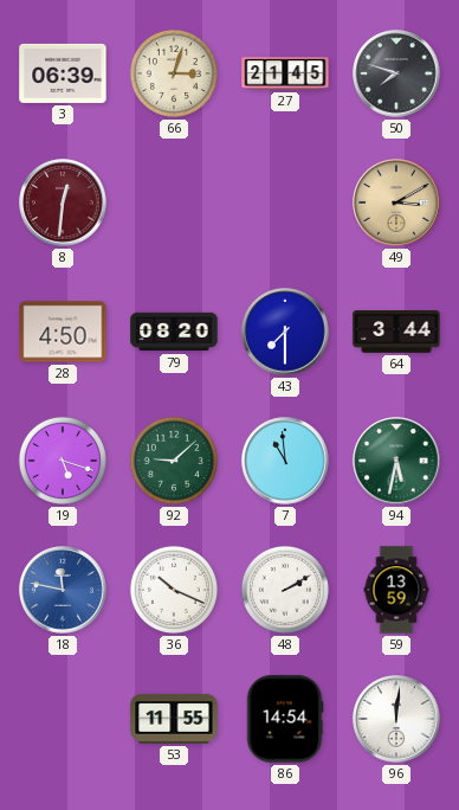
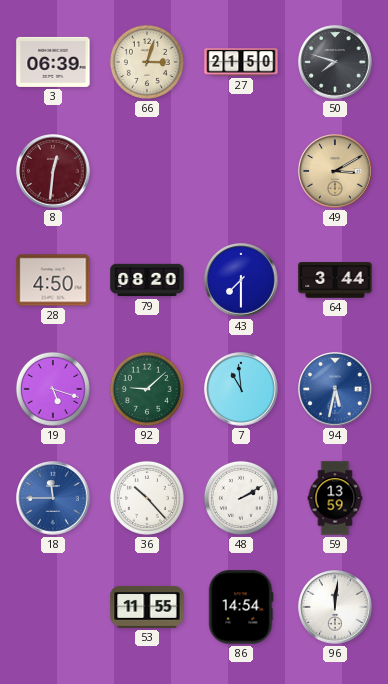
27: 21:45 -> 21:50 (241, 62)
94 dial: green -> blue (335, 389)
18: 11:47 -> 11:45 (53, 498)
36: 10:19 -> 10:23 (147, 498)
